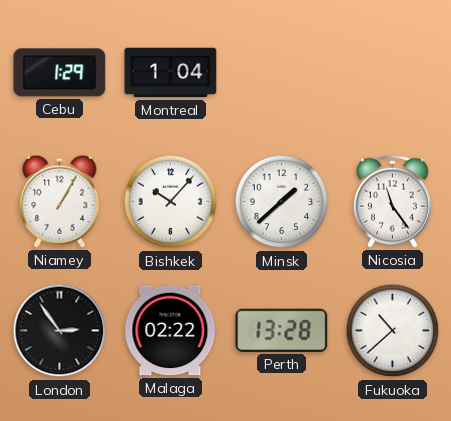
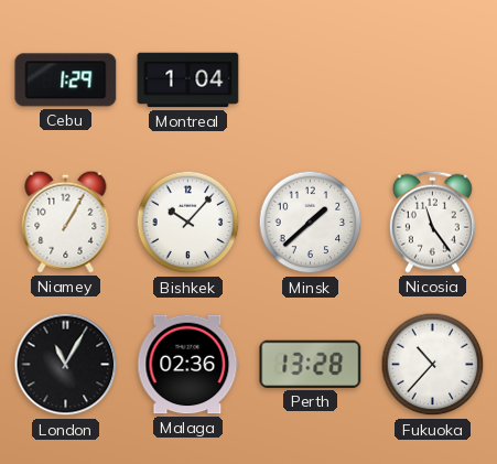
London: 2:54 -> 11:05 (66, 365)
Malaga: 02:22 -> 02:36 (188, 365)
Fukuoka: 10:38 -> 10:37 (433, 365)
